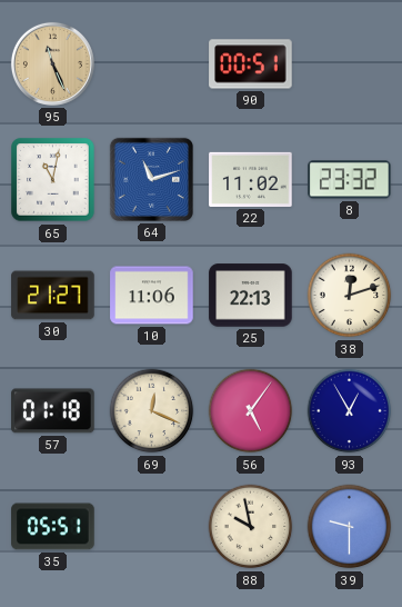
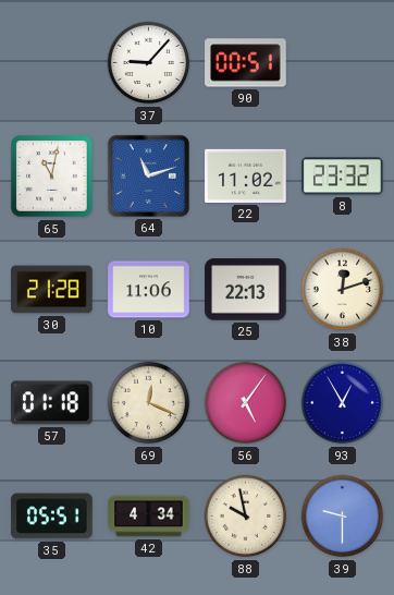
95: 11:26 -> none (52, 63)
37: none -> 9:07 (149, 63)
30: 21:27 -> 21:28 (52, 290)
42: none -> 4:34 (149, 517)
